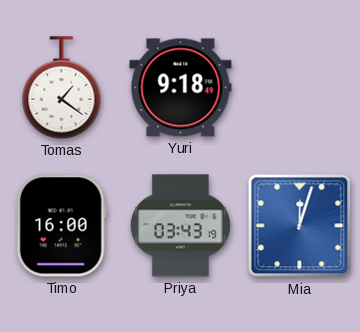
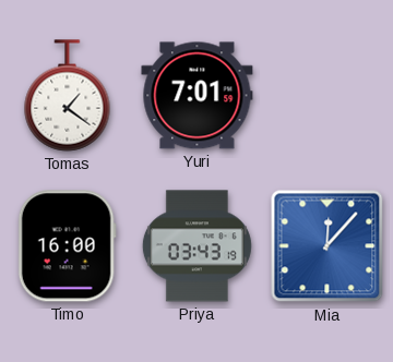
Yuri: 9:18 -> 7:01 (198, 96)
Mia: 12:03 -> 12:07 (327, 246)
